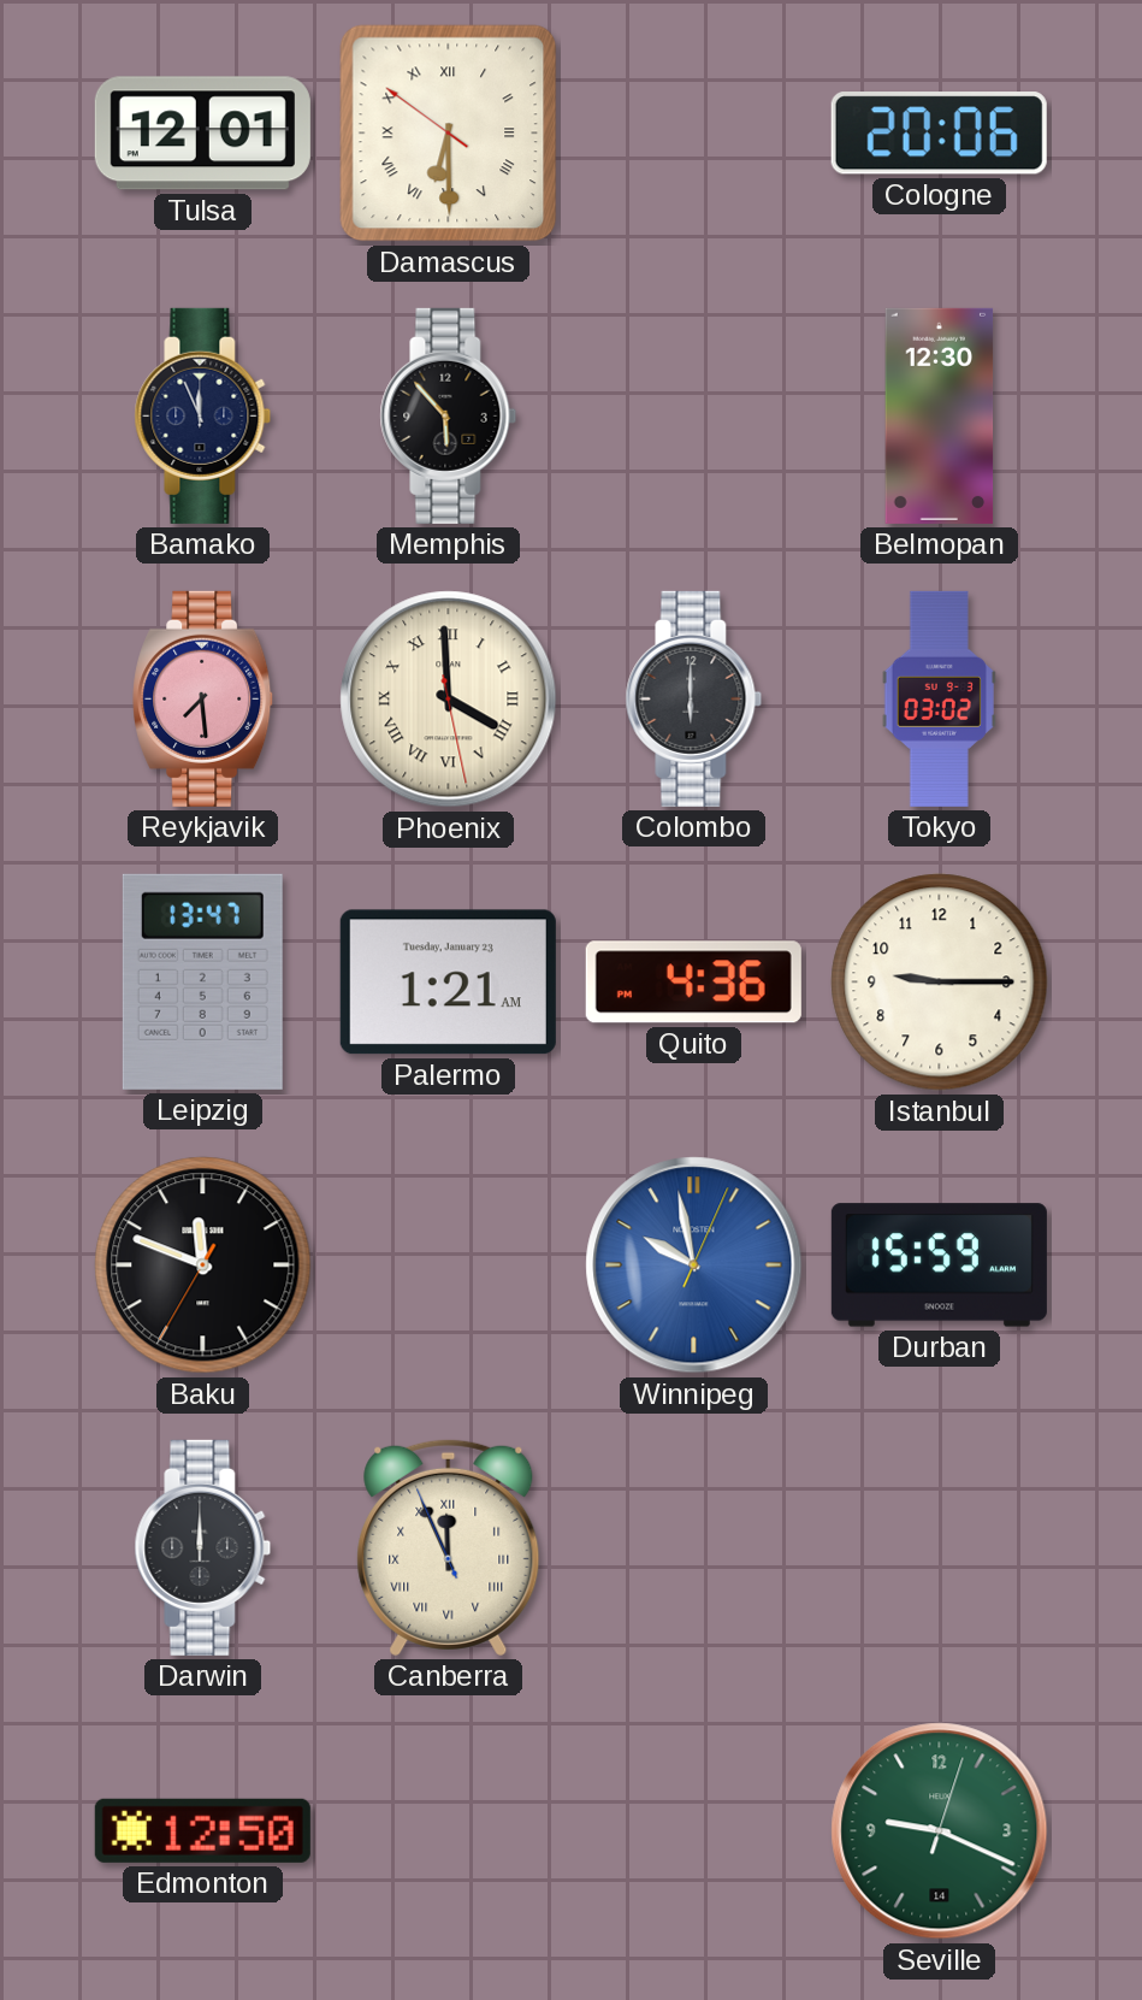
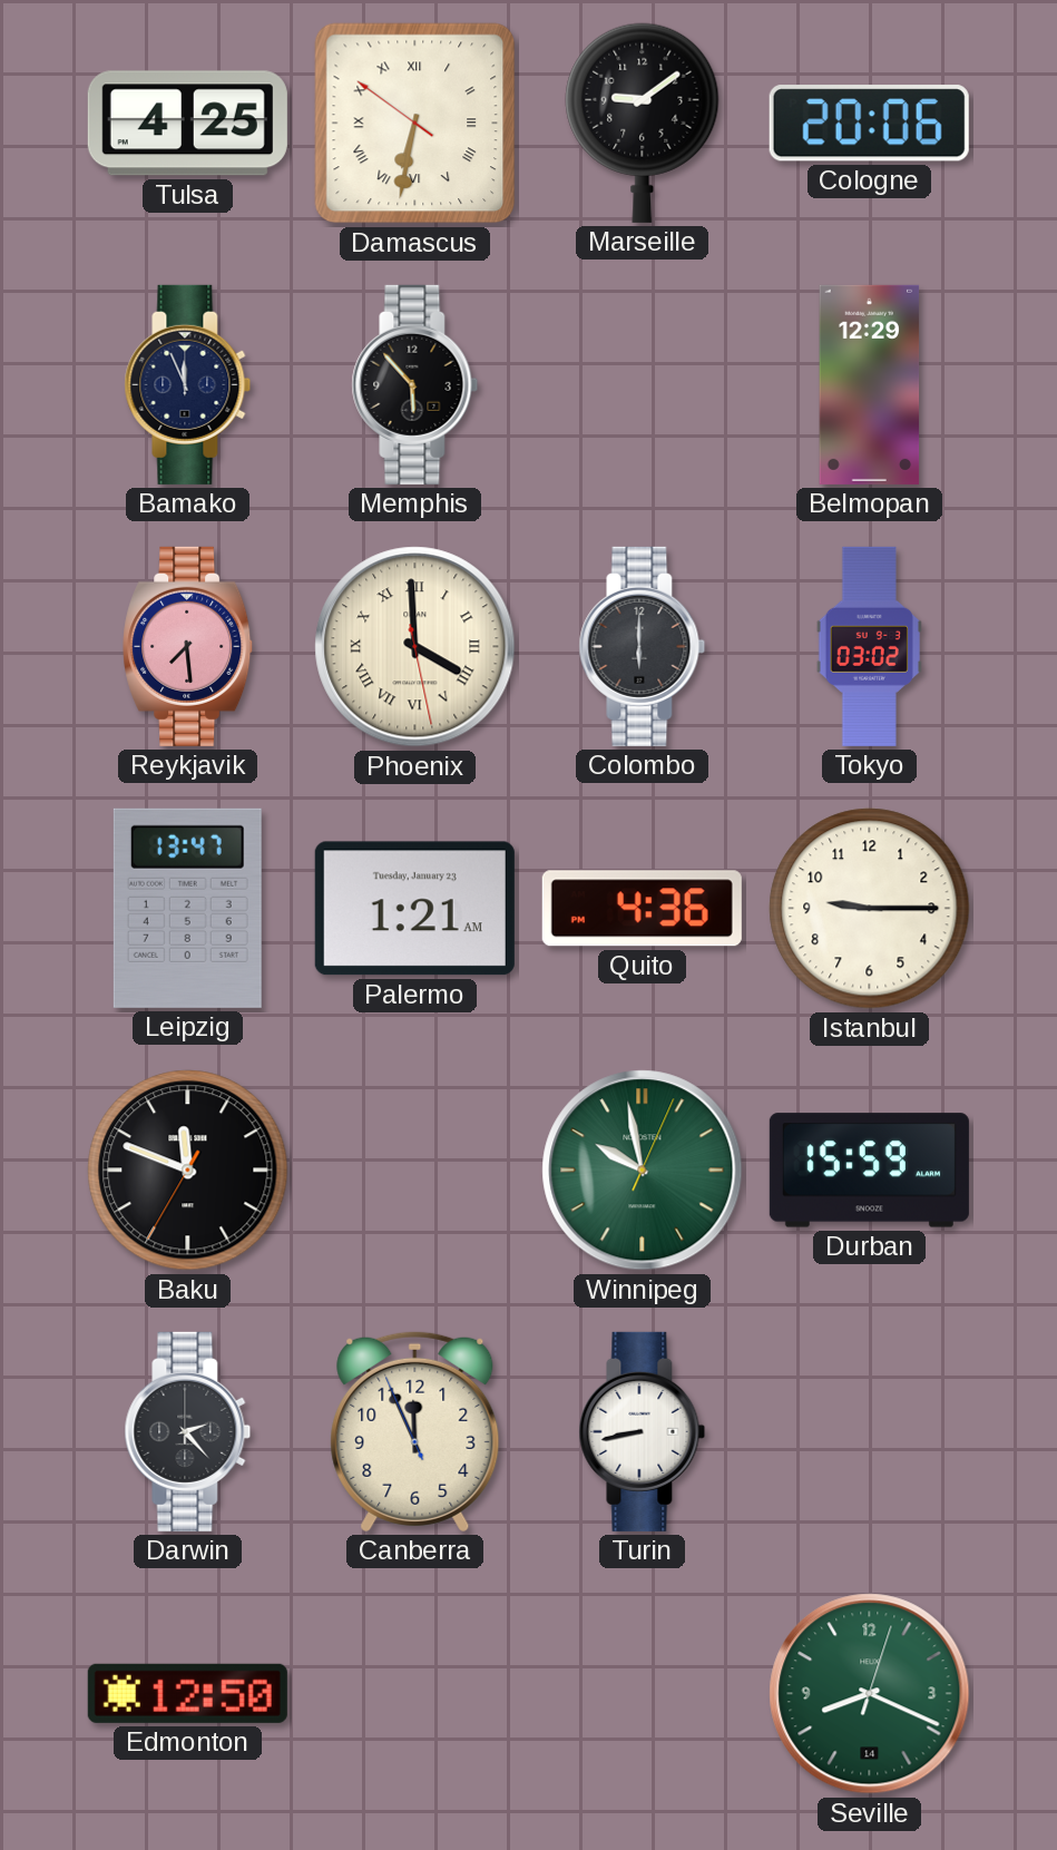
Tulsa: 12:01 -> 4:25 (187, 124)
Damascus: 6:29 -> 6:31 (415, 124)
Marseille: none -> 9:09 (643, 123)
Belmopan: 12:30 -> 12:29 (870, 384)
Winnipeg dial: blue -> green (643, 1171)
Darwin: 12:00 -> 2:23 (188, 1431)
Canberra numerals: Roman -> Arabic (415, 1431)
Turin: none -> 8:43 (643, 1431)
Seville: 9:19 -> 8:19 (870, 1694)
